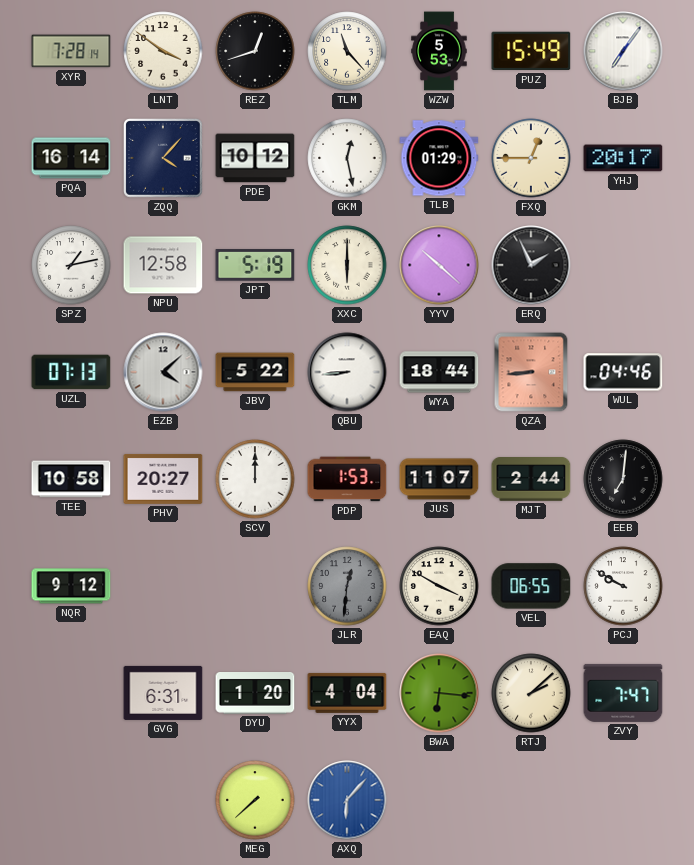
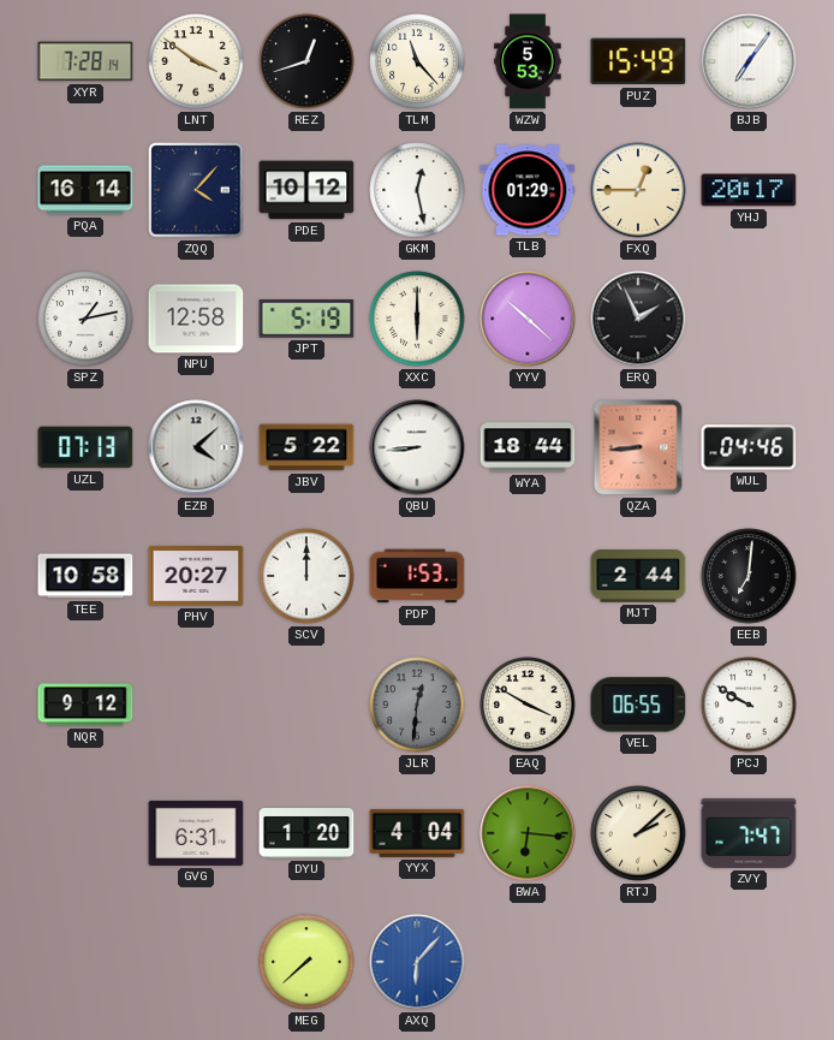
JUS: 11:07 -> none (439, 479)
